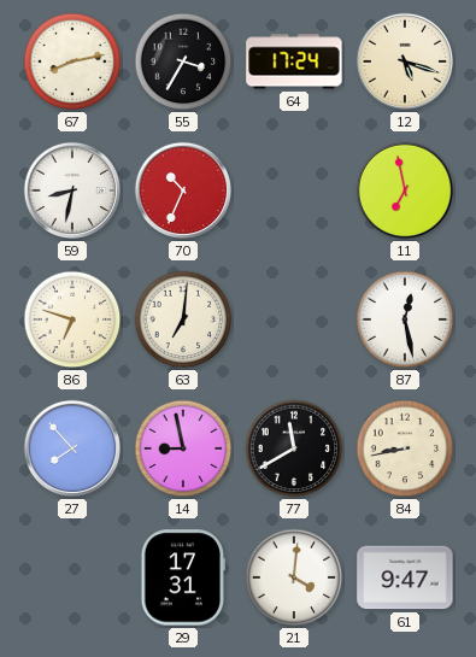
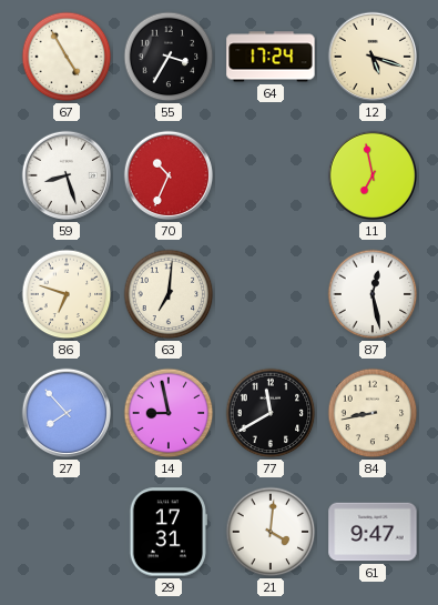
67: 8:13 -> 4:55 (67, 57)
59: 8:32 -> 8:27 (67, 175)
